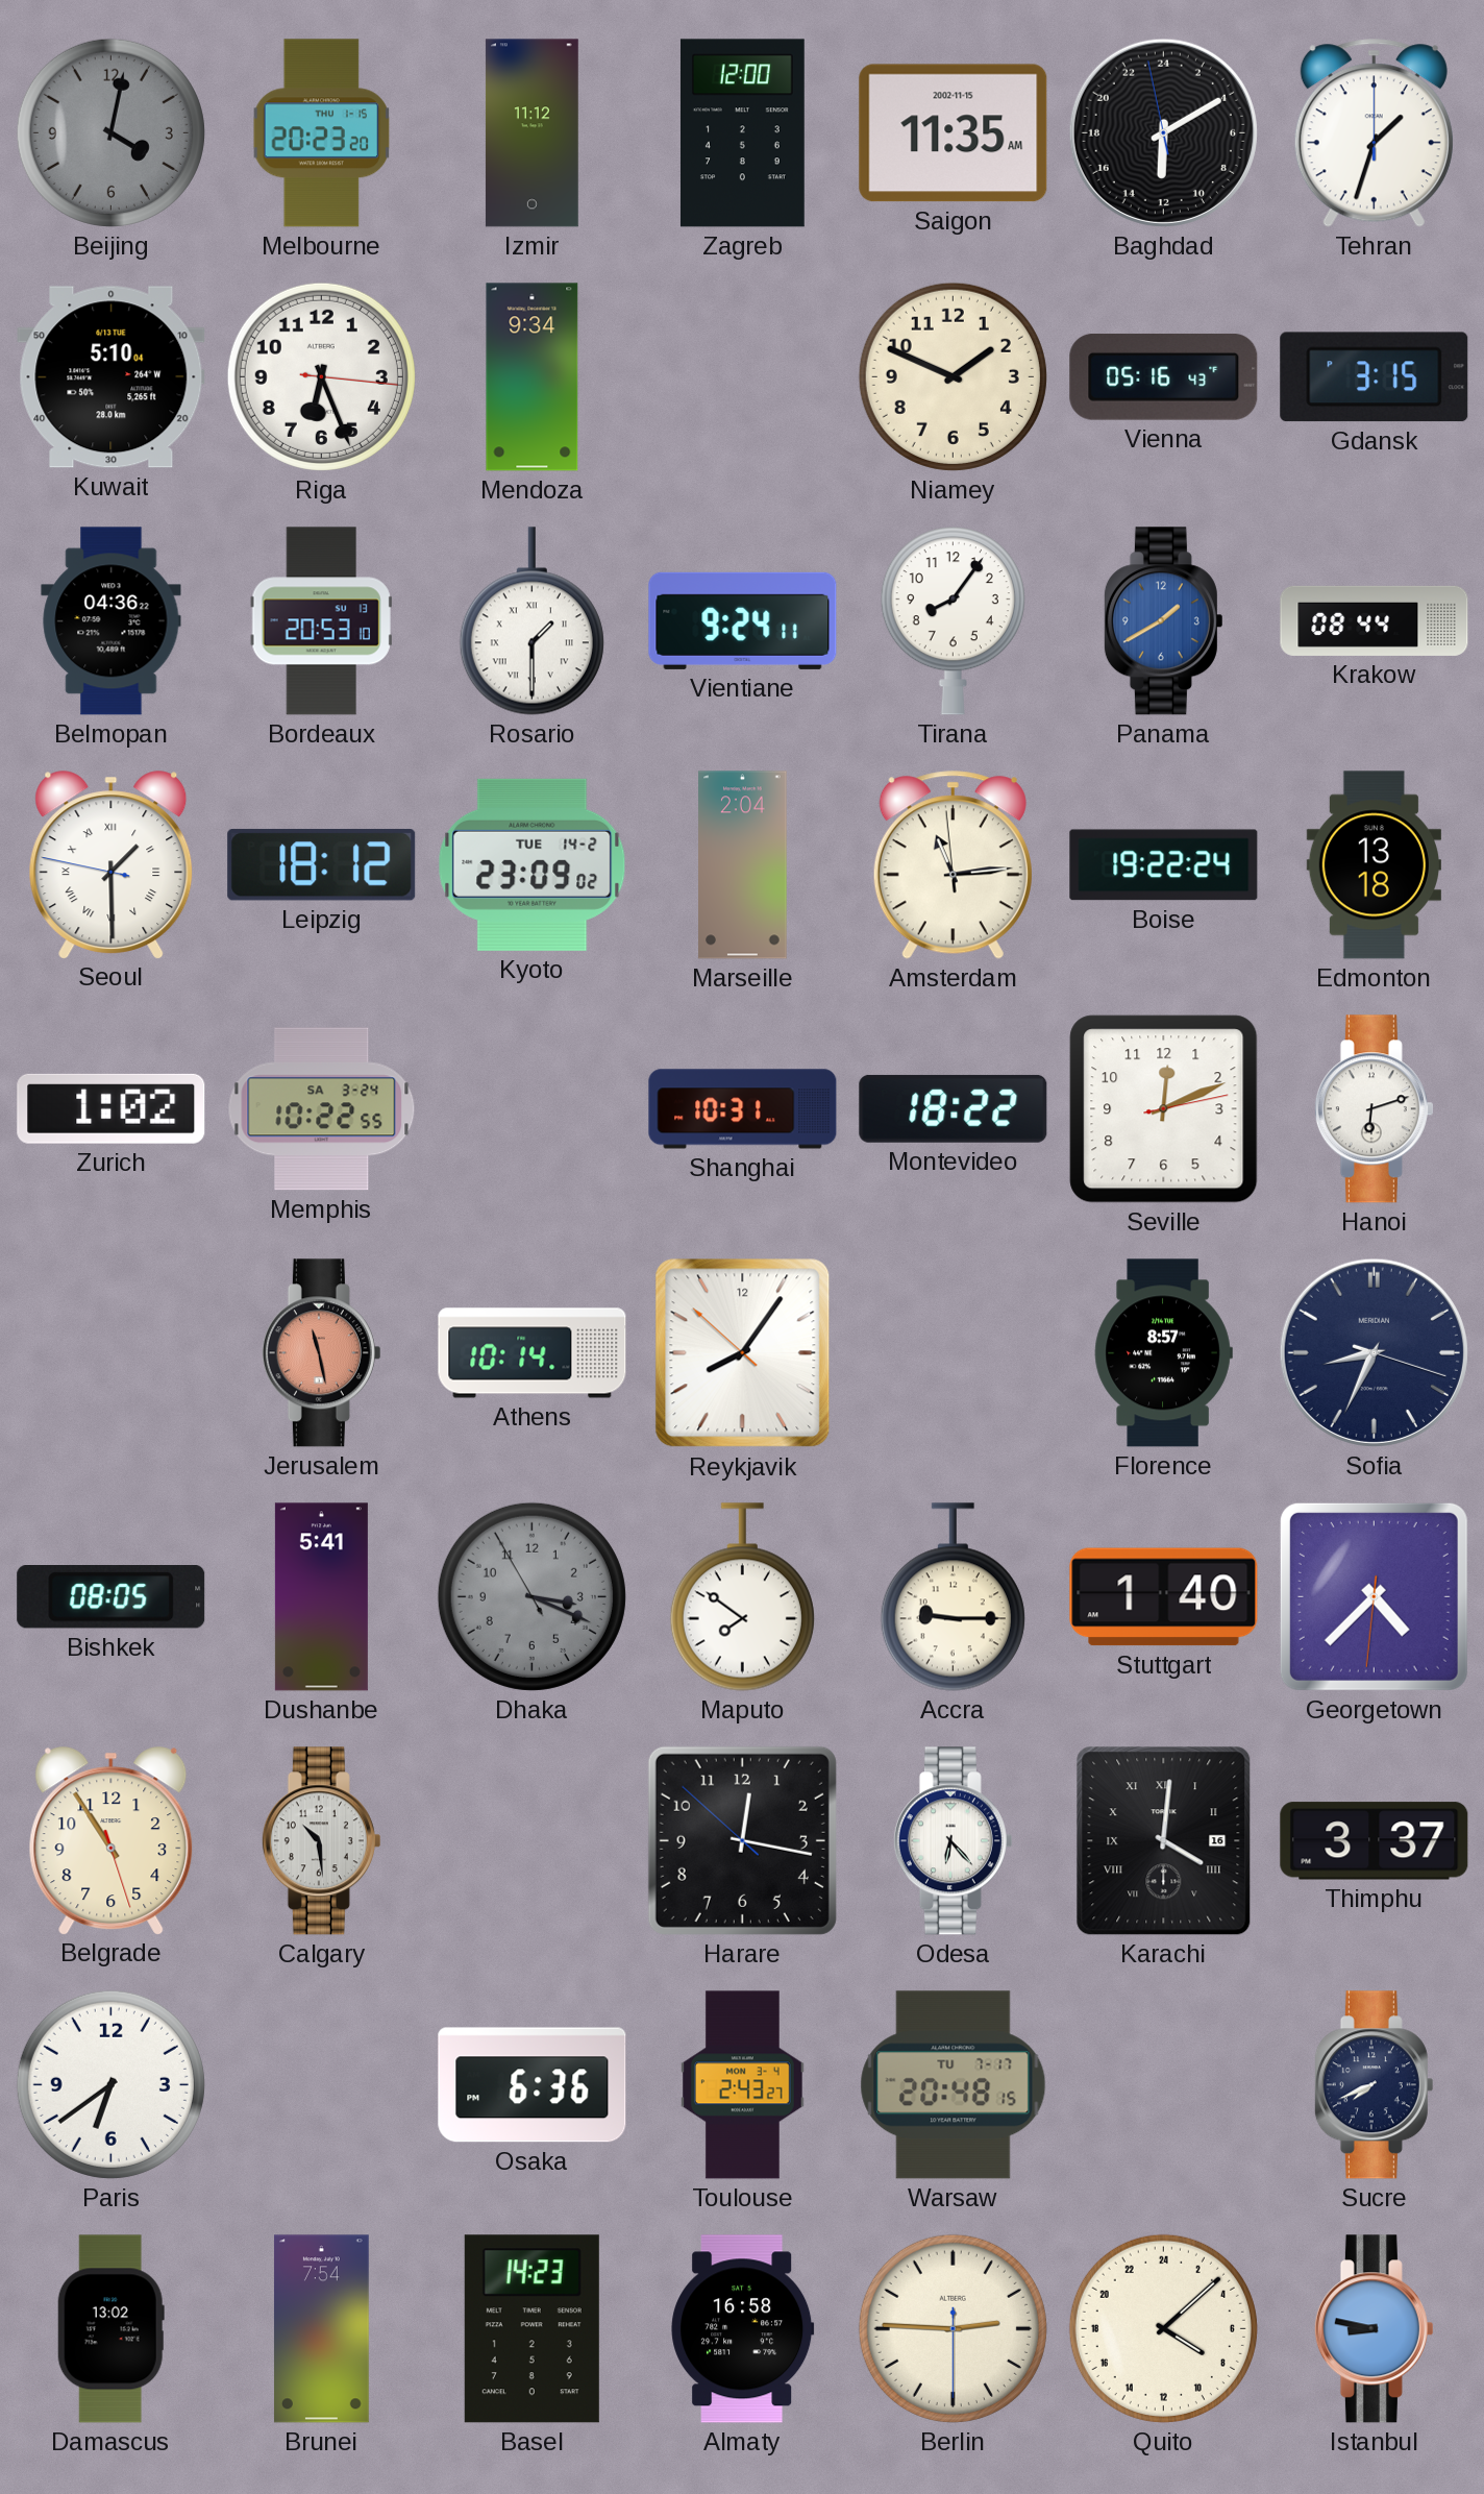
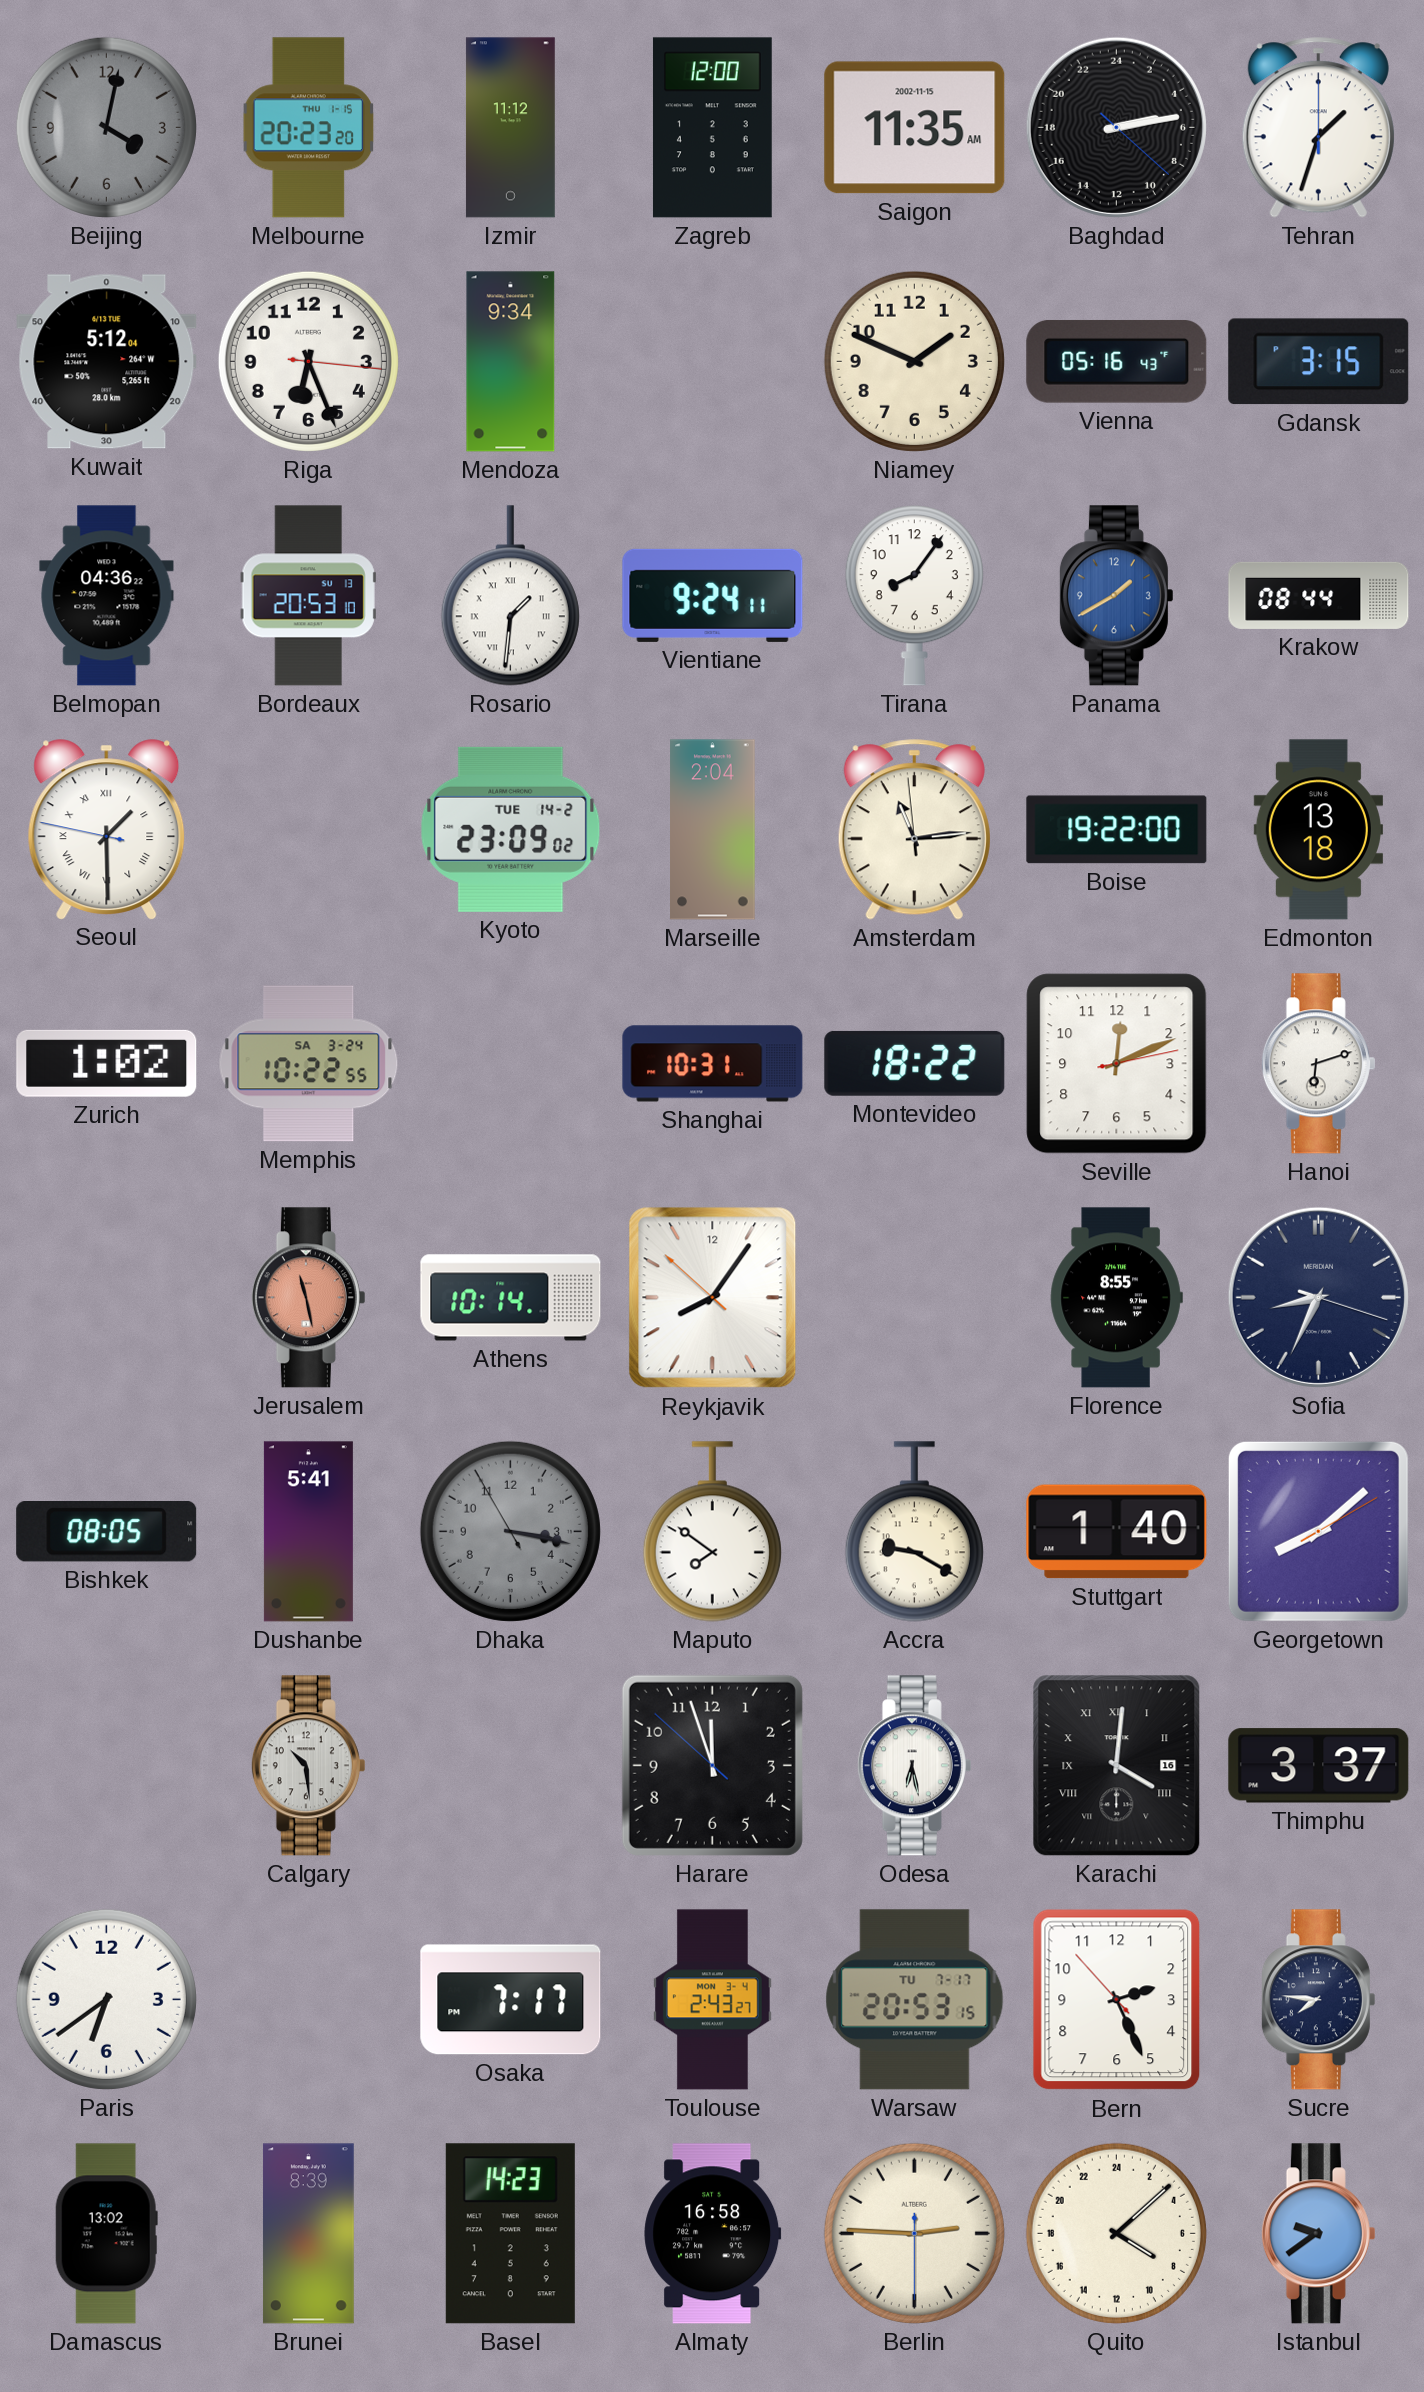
Baghdad: 12:09 -> 5:13 (1116, 127)
Kuwait: 5:10 -> 5:12 (107, 362)
Rosario: 1:30 -> 1:31 (510, 596)
Leipzig: 18:12 -> none (322, 864)
Boise: 19:22:24 -> 19:22:00 (1117, 830)
Florence: 8:57 -> 8:55 (1116, 1298)
Dhaka: 3:18 -> 3:16 (510, 1531)
Accra: 9:15 -> 9:20 (914, 1532)
Georgetown: 4:37 -> 8:08 (1318, 1531)
Belgrade: 10:54 -> none (112, 1840)
Harare: 12:16 -> 11:56 (712, 1765)
Odesa: 6:23 -> 6:28 (914, 1766)
Osaka: 6:36 -> 7:17 (511, 2000)
Warsaw: 20:48 -> 20:53 (915, 2000)
Bern: none -> 2:25 (1117, 2000)
Sucre: 7:41 -> 7:46 (1318, 2000)
Brunei: 7:54 -> 8:39 (308, 2234)
Istanbul: 8:47 -> 9:39 (1318, 2234)
